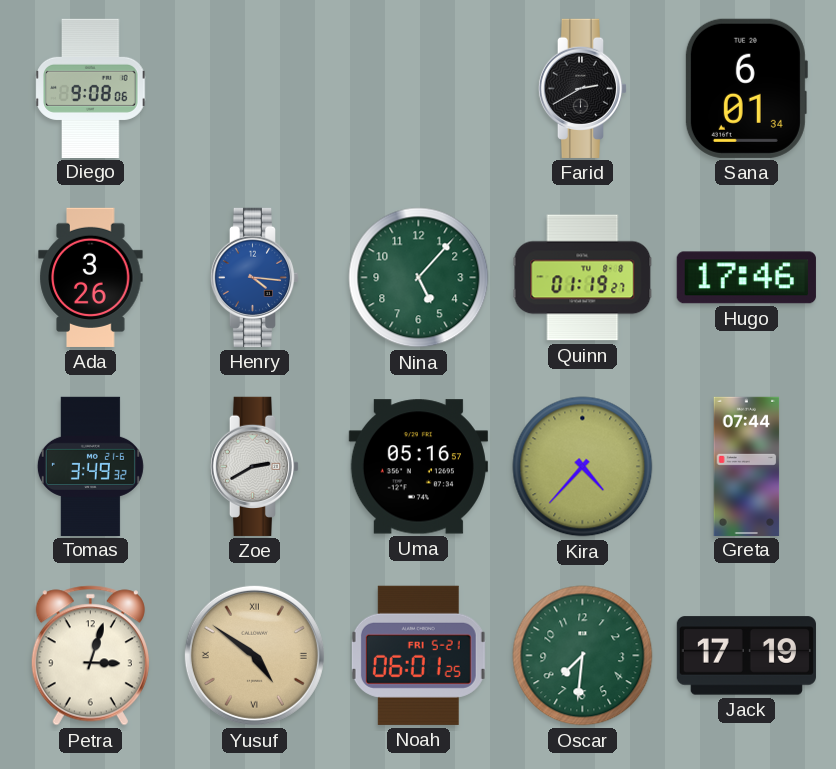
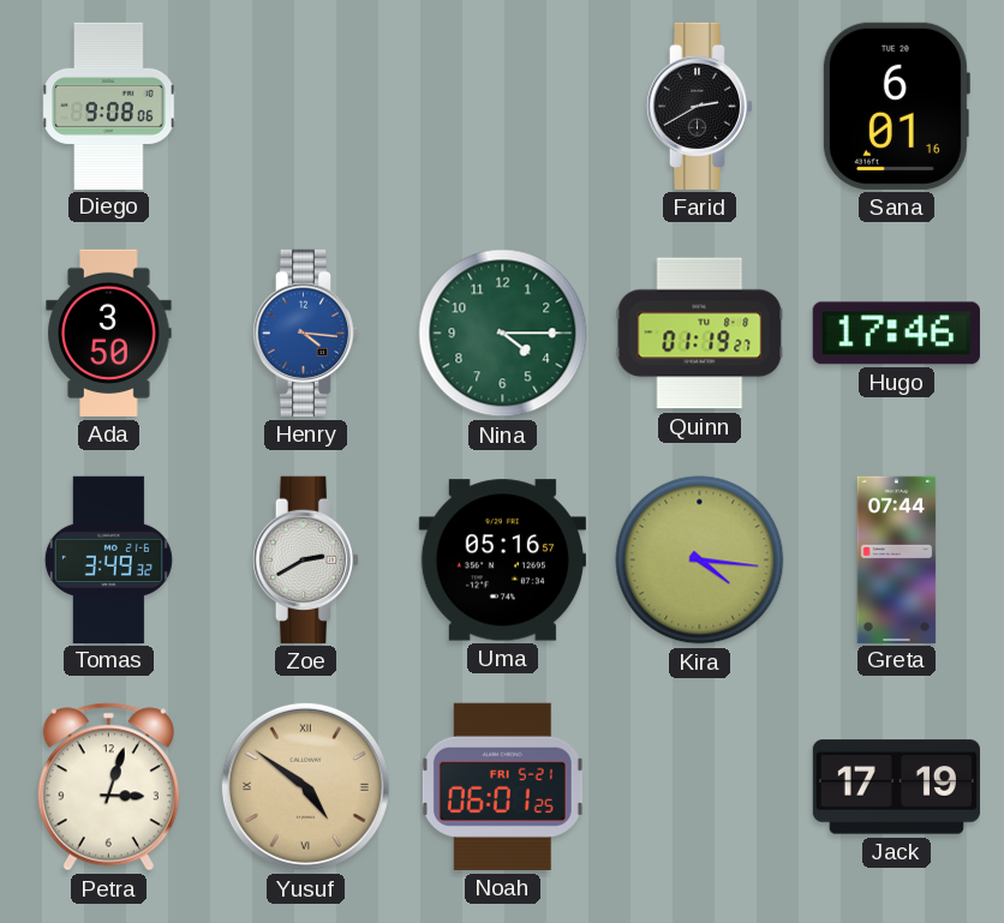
Sana: 6:01:34 -> 6:01:16 (896, 106)
Ada: 3:26 -> 3:50 (109, 332)
Nina: 5:07 -> 4:15 (503, 334)
Kira: 4:37 -> 4:16 (700, 561)
Oscar: 7:31 -> none (583, 656)
